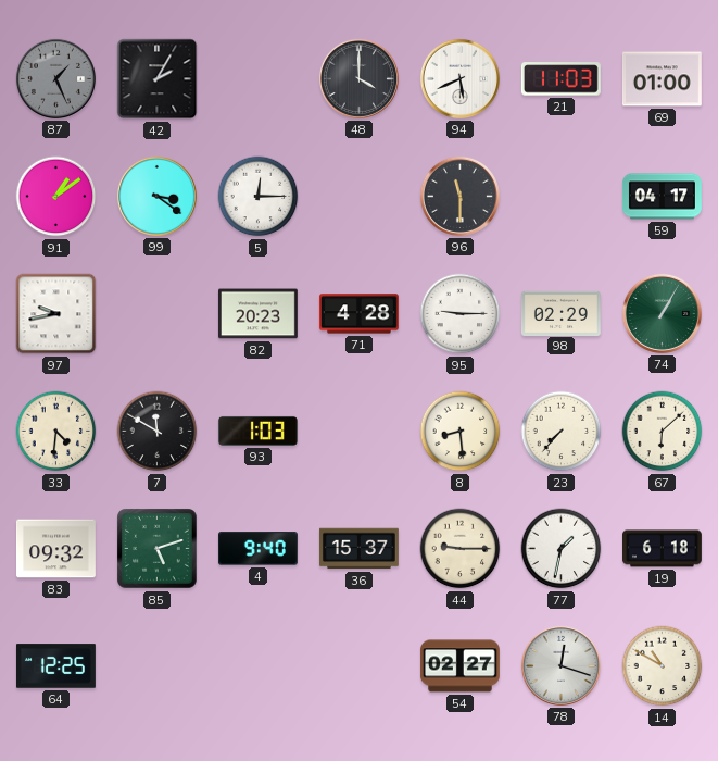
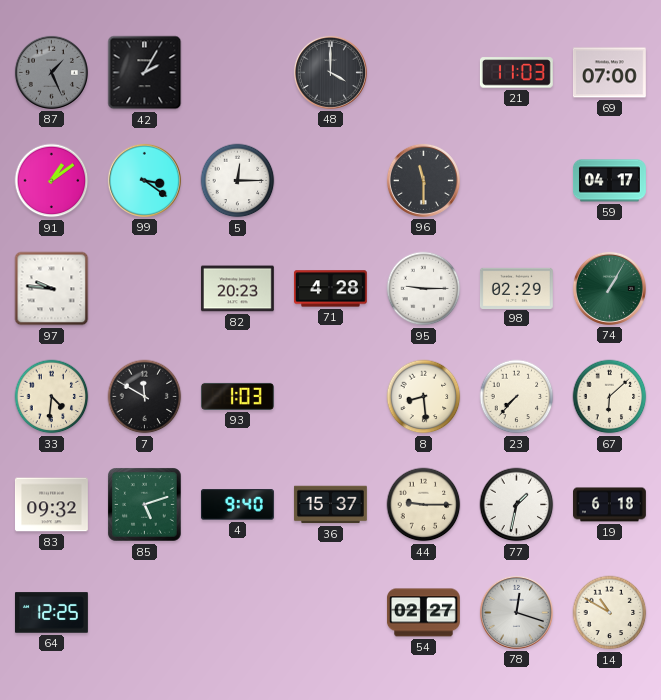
94: 5:41 -> none (459, 78)
69: 01:00 -> 07:00 (609, 73)
97: 9:43 -> 9:46 (52, 289)
